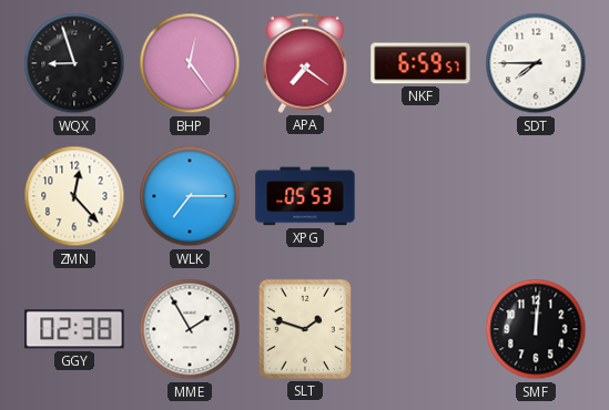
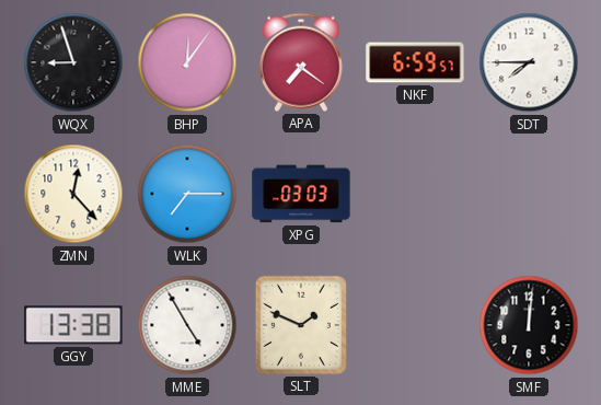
BHP: 12:24 -> 12:06 (187, 62)
XPG: 05:53 -> 03:03 (301, 194)
GGY: 02:38 -> 13:38 (73, 325)
MME: 1:55 -> 4:55 (187, 325)
SLT: 1:48 -> 1:49 (301, 325)
